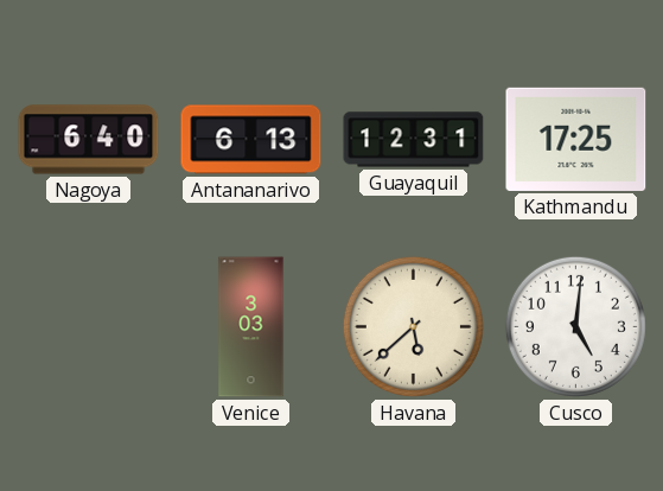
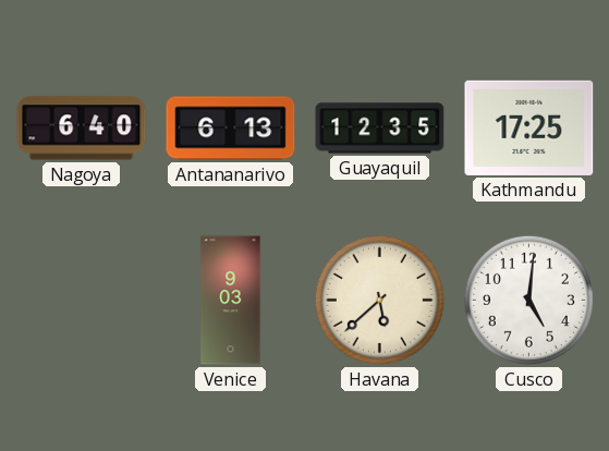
Guayaquil: 12:31 -> 12:35 (380, 129)
Venice: 3:03 -> 9:03 (231, 301)
